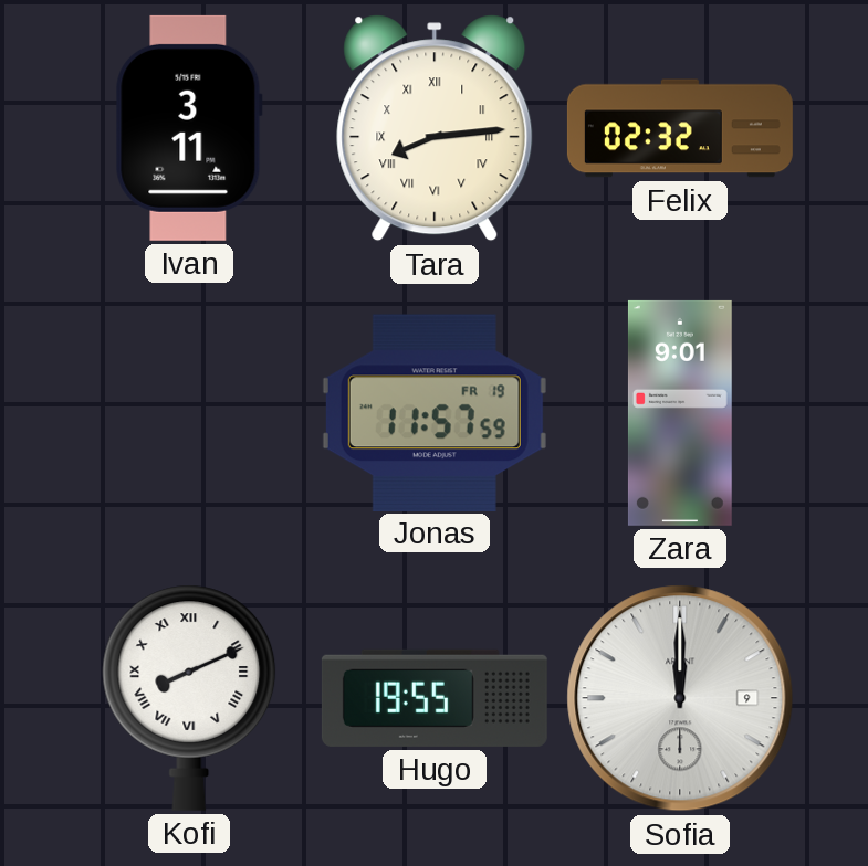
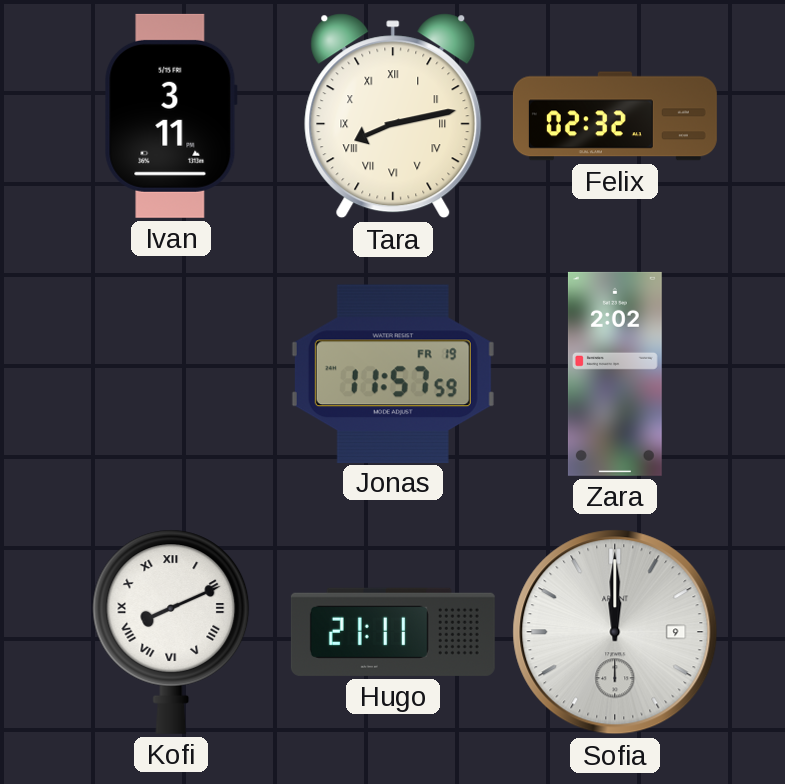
Tara: 8:14 -> 8:13 (393, 116)
Zara: 9:01 -> 2:02 (615, 374)
Hugo: 19:55 -> 21:11 (393, 632)
